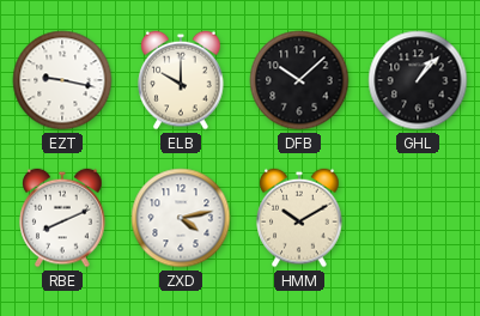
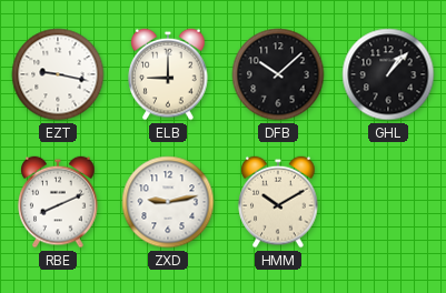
ELB: 10:00 -> 9:00 (168, 74)
ZXD: 4:13 -> 9:13 (168, 202)
